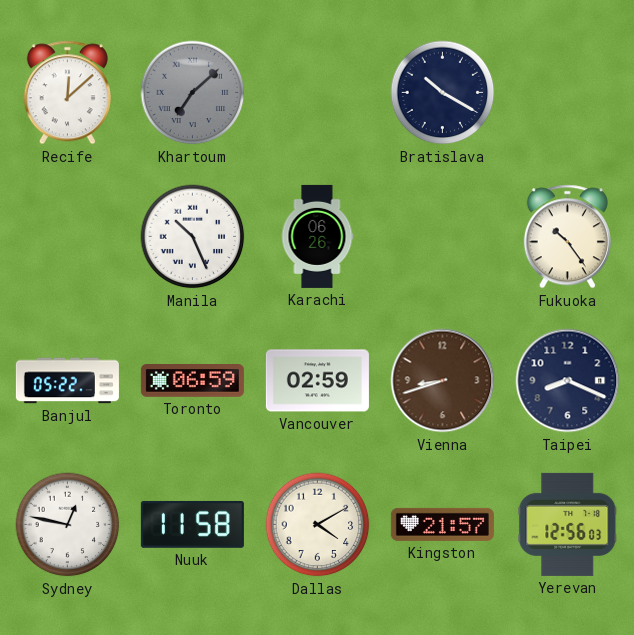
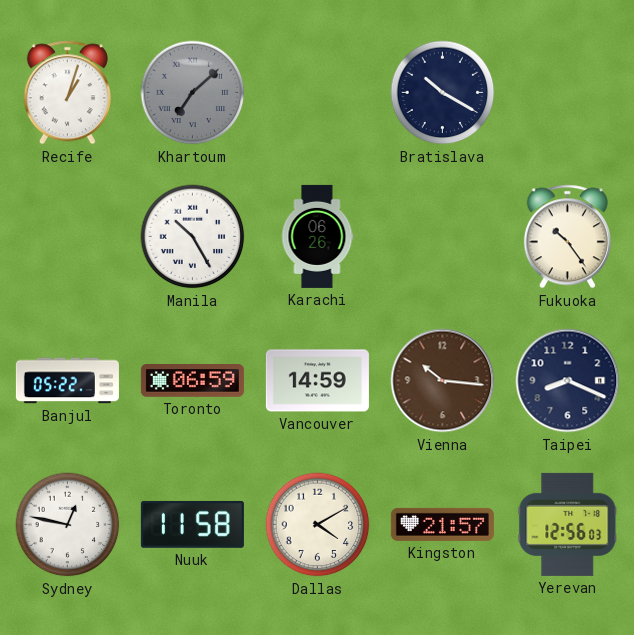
Recife: 12:08 -> 1:03 (67, 93)
Manila: 10:26 -> 10:25 (193, 237)
Vancouver: 02:59 -> 14:59 (317, 381)
Vienna: 8:42 -> 10:16 (443, 381)
